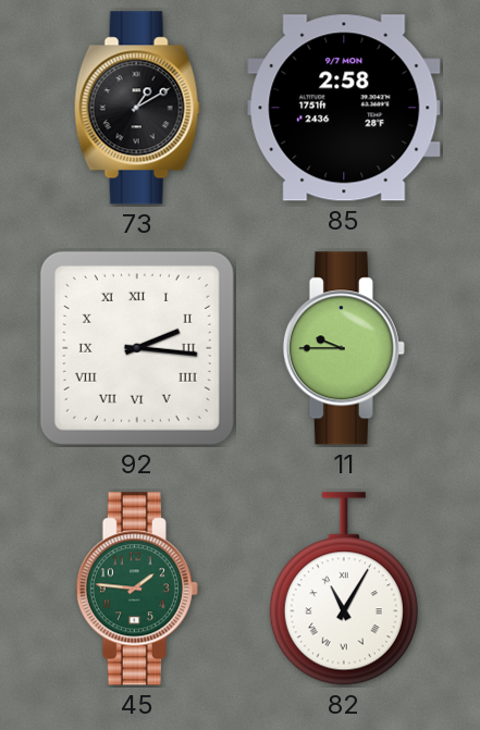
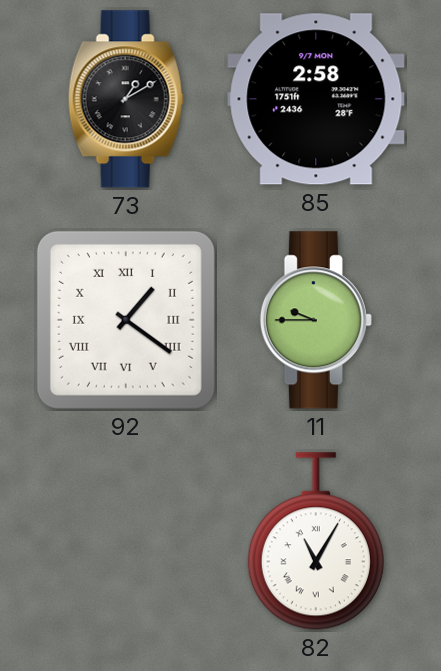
92: 2:16 -> 1:21 (126, 320)
45: 1:46 -> none (137, 589)
